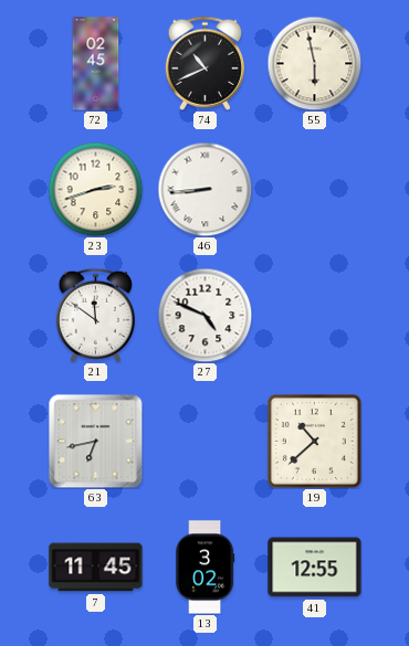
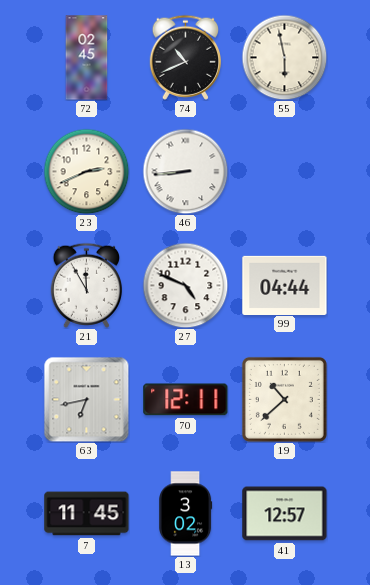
23: 2:42 -> 2:41 (86, 171)
21: 11:51 -> 11:55 (86, 285)
99: none -> 04:44 (285, 285)
70: none -> 12:11 (186, 400)
41: 12:55 -> 12:57 (285, 514)
